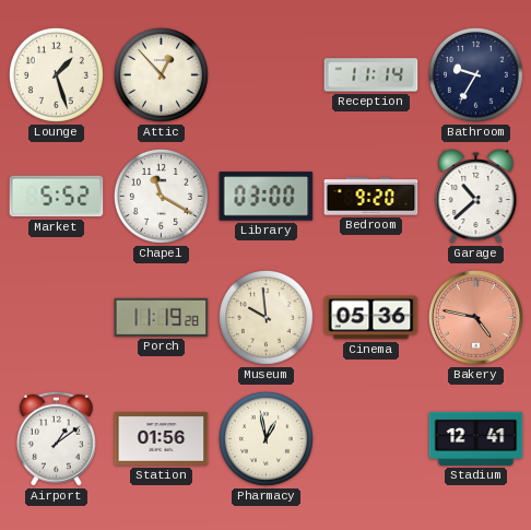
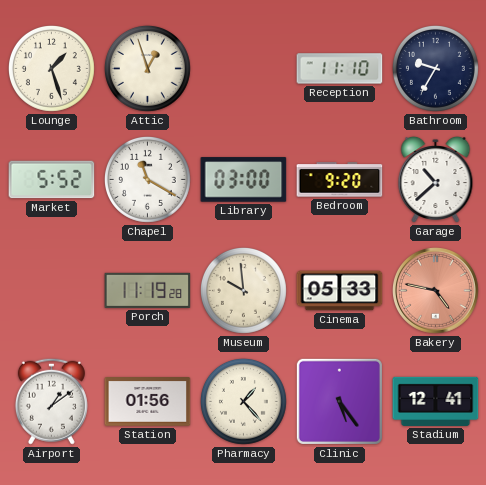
Attic: 12:53 -> 12:57 (147, 68)
Reception: 11:14 -> 11:10 (340, 69)
Cinema: 05:36 -> 05:33 (340, 291)
Pharmacy: 12:58 -> 1:23 (243, 401)
Clinic: none -> 5:24 (339, 401)
